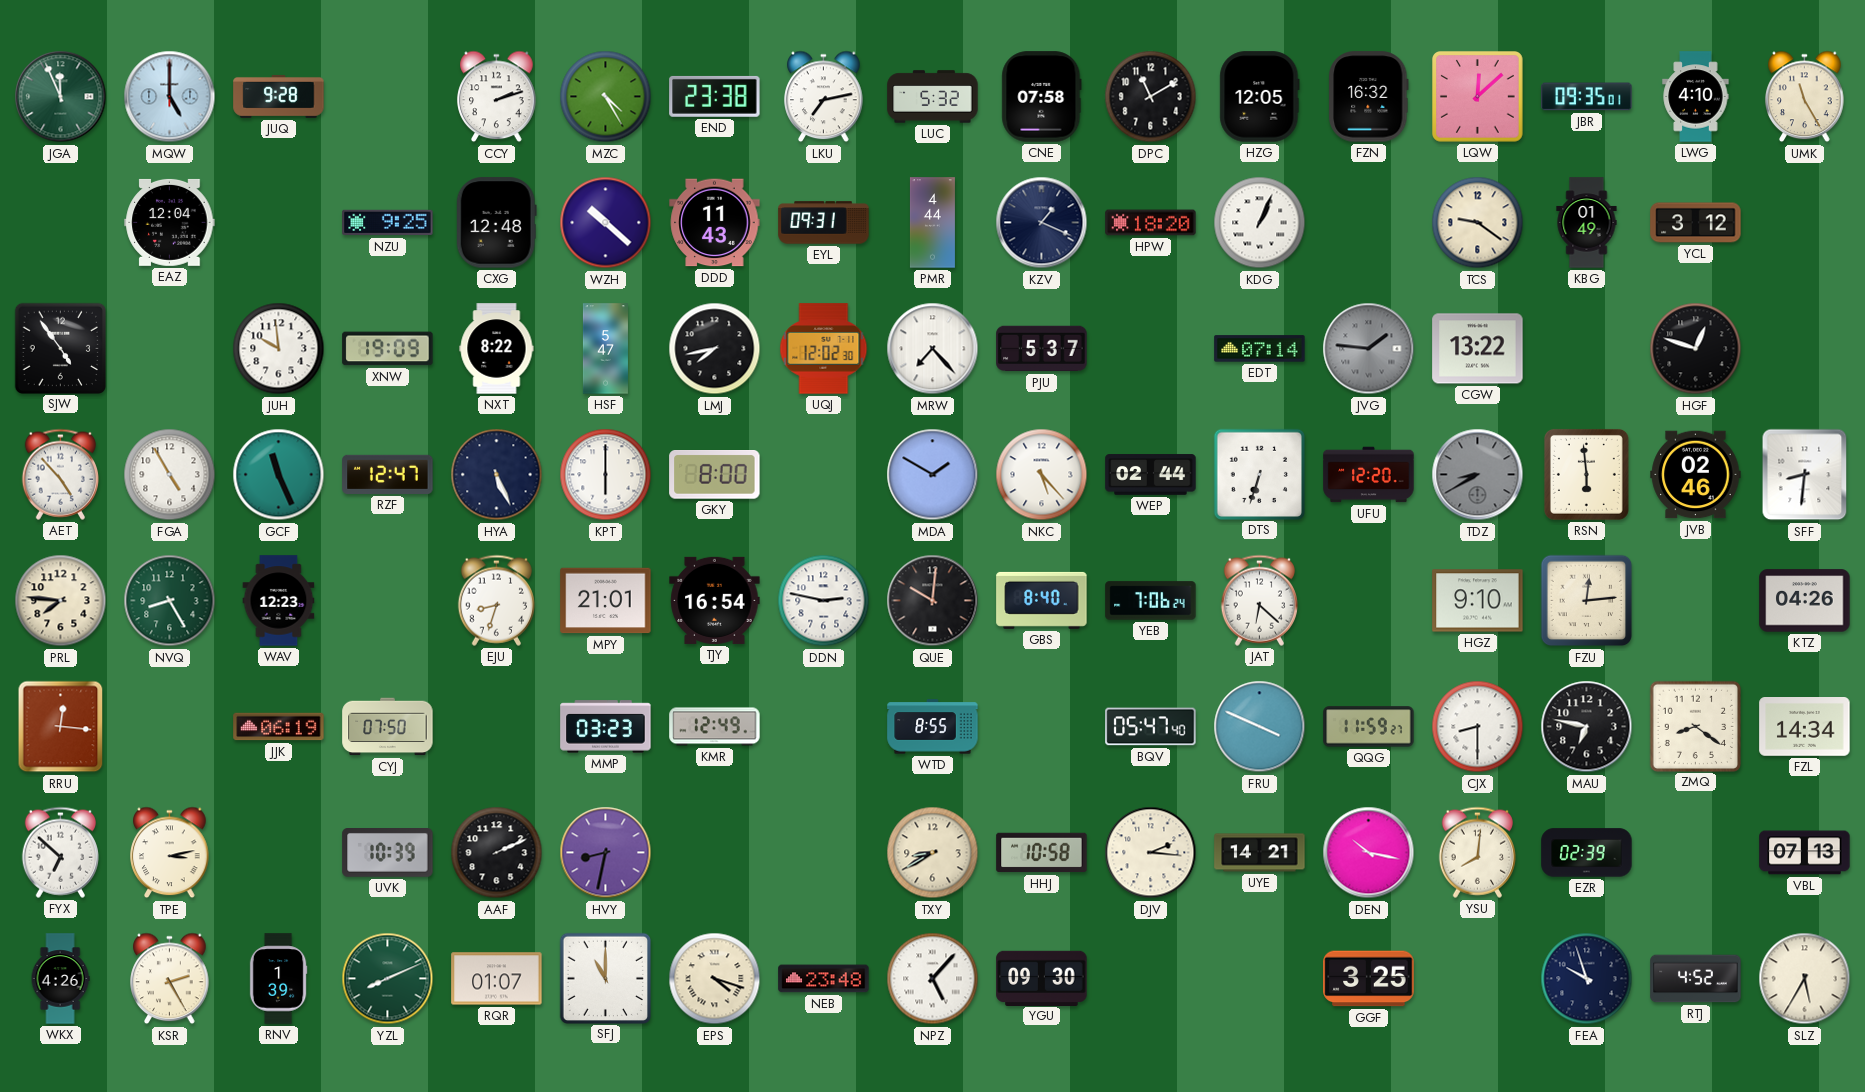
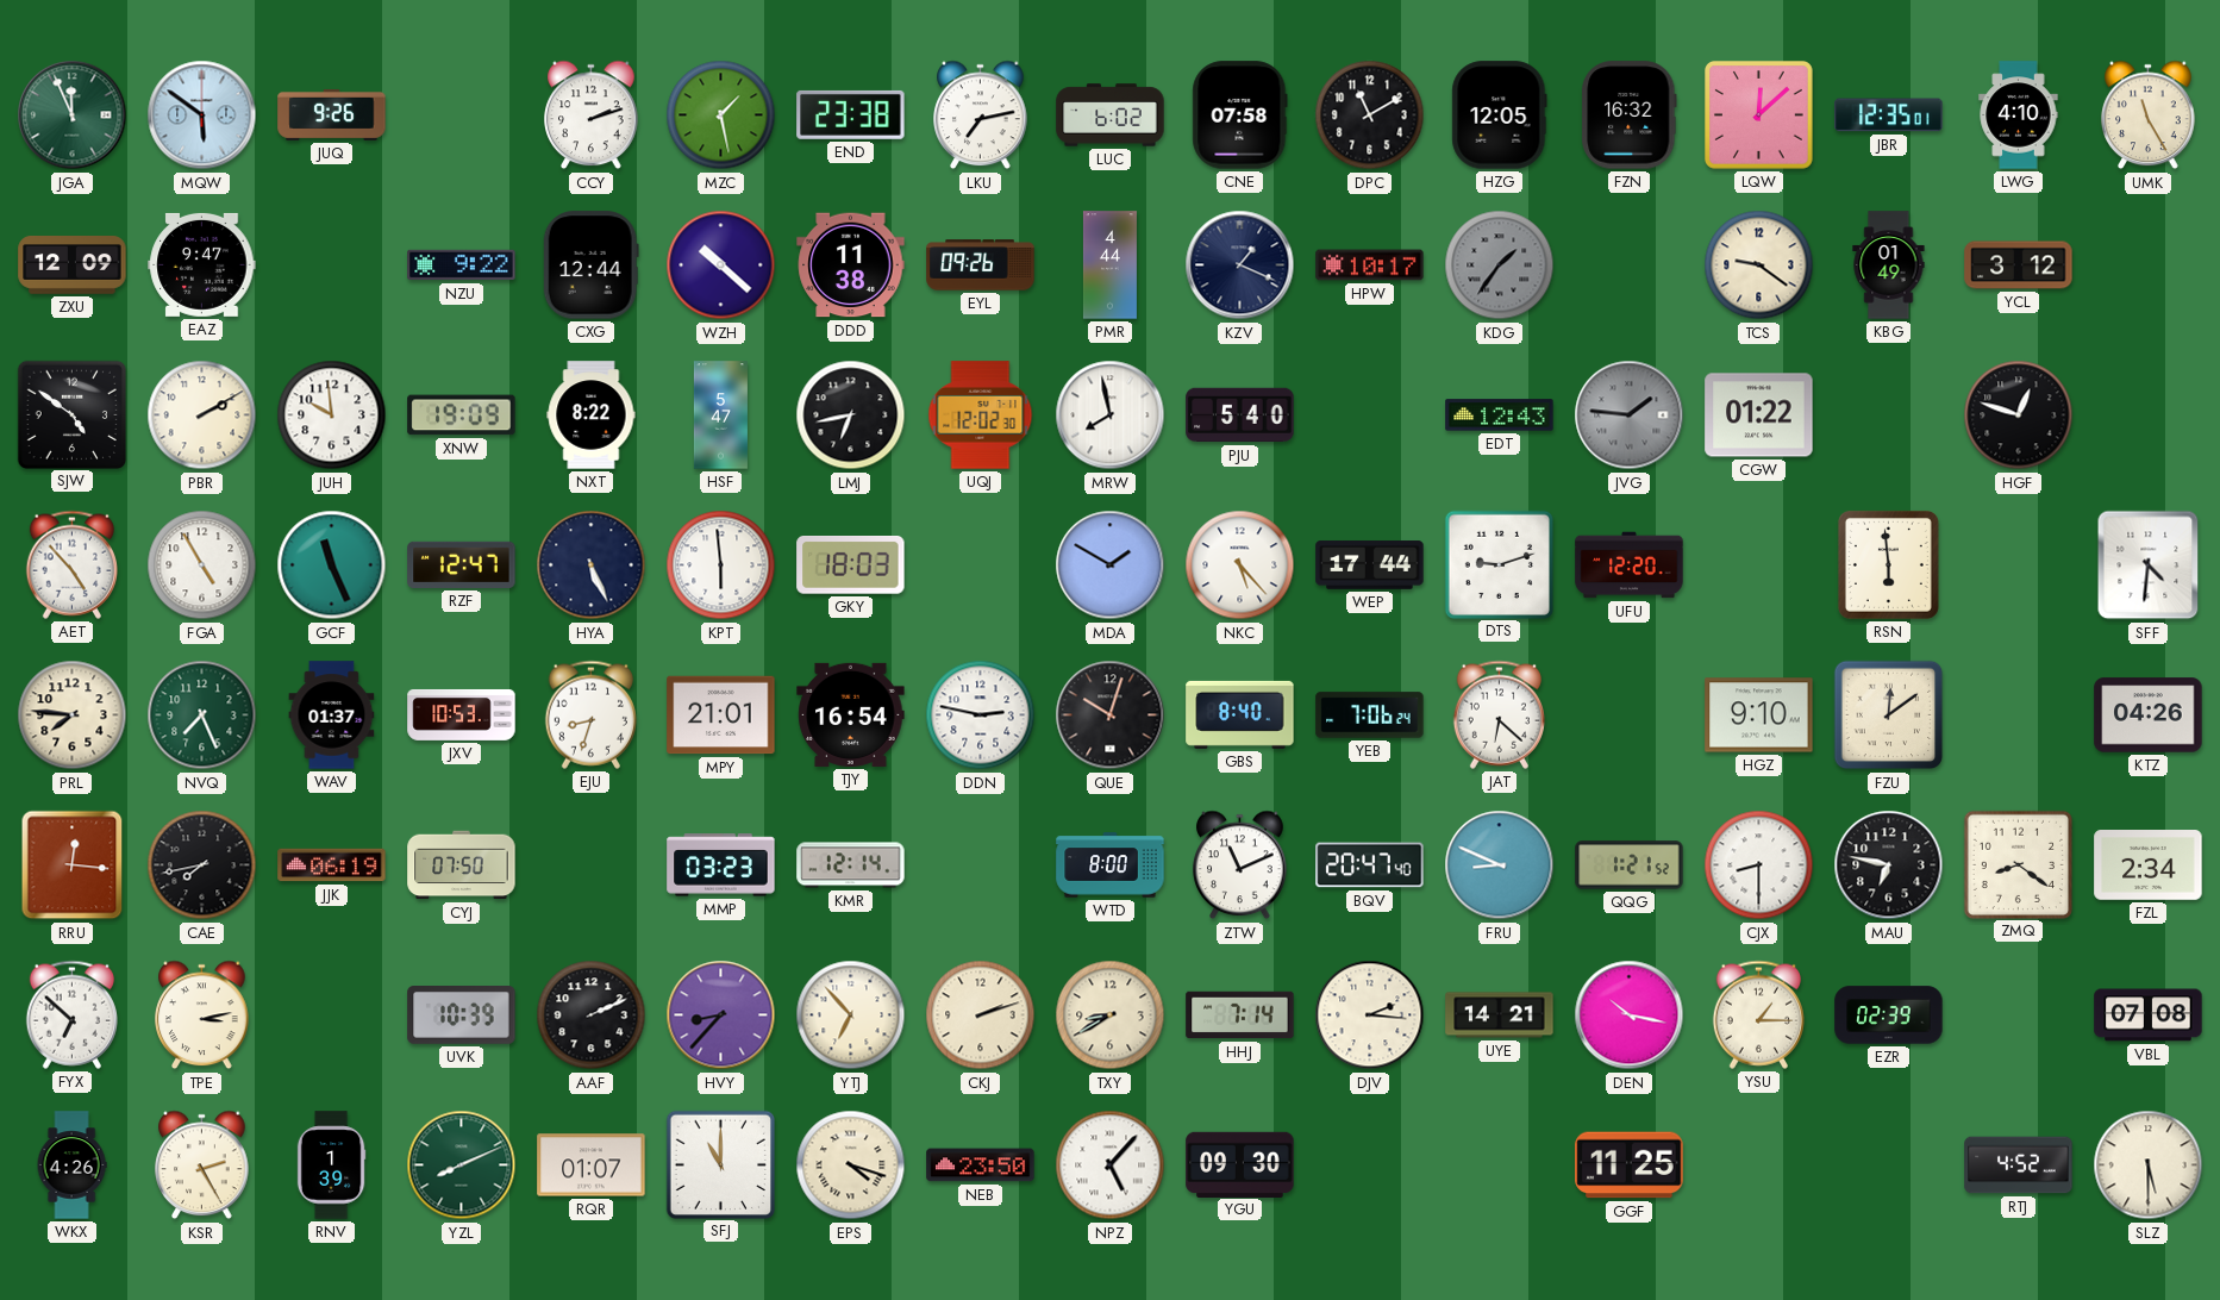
MQW: 5:00 -> 5:51 (202, 115)
JUQ: 9:28 -> 9:26 (332, 114)
MZC: 4:25 -> 1:28 (721, 115)
LUC: 5:32 -> 6:02 (1111, 115)
JBR: 09:35 -> 12:35 (1889, 115)
ZXU: none -> 12:09 (73, 265)
EAZ: 12:04 -> 9:47 (202, 264)
NZU: 9:25 -> 9:22 (462, 265)
CXG: 12:48 -> 12:44 (590, 265)
DDD: 11:43 -> 11:38 (851, 265)
EYL: 09:31 -> 09:26 (981, 265)
HPW: 18:20 -> 10:17 (1370, 265)
KDG: 1:04 -> 1:36 (1500, 265)
KDG dial: white -> grey (1500, 265)
SJW: 4:54 -> 4:51 (71, 414)
PBR: none -> 2:10 (202, 415)
LMJ: 7:43 -> 6:43 (851, 415)
MRW: 7:23 -> 7:58 (1111, 415)
PJU: 5:37 -> 5:40 (1240, 415)
EDT: 07:14 -> 12:43 (1500, 415)
CGW: 13:22 -> 01:22 (1759, 415)
KPT: 6:00 -> 5:59 (721, 565)
GKY: 8:00 -> 18:03 (851, 565)
WEP: 02:44 -> 17:44 (1370, 565)
DTS: 6:33 -> 9:12 (1499, 564)
TDZ: 8:40 -> none (1478, 475)
JVB: 02:46 -> none (1696, 475)
SFF: 8:31 -> 4:31 (2149, 565)
NVQ: 8:25 -> 7:26 (202, 715)
WAV: 12:23 -> 01:37 (332, 715)
JXV: none -> 10:53 (462, 714)
QUE: 10:01 -> 10:03 (1111, 715)
FZU: 12:14 -> 12:09 (1889, 715)
CAE: none -> 7:43 (202, 865)
KMR: 12:49 -> 12:14 (851, 865)
WTD: 8:55 -> 8:00 (1111, 865)
ZTW: none -> 11:11 (1240, 865)
BQV: 05:47 -> 20:47 (1370, 865)
FRU: 3:49 -> 8:49 (1500, 865)
QQG: 11:59 -> 1:21 (1630, 865)
FZL: 14:34 -> 2:34 (2149, 865)
HVY: 8:32 -> 8:37 (721, 1015)
YTJ: none -> 6:53 (851, 1015)
CKJ: none -> 2:12 (981, 1015)
HHJ: 10:58 -> 7:14 (1240, 1015)
YSU: 8:01 -> 1:15 (1758, 1014)
VBL: 07:13 -> 07:08 (2149, 1015)
NEB: 23:48 -> 23:50 (981, 1165)
GGF: 3:25 -> 11:25 (1630, 1165)
FEA: 9:57 -> none (1587, 979)
SLZ: 5:35 -> 5:30 (2149, 1165)
